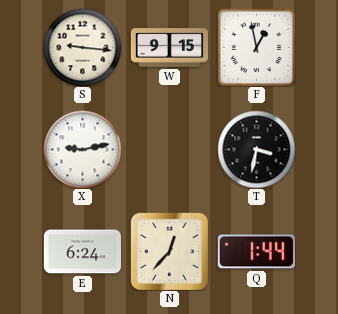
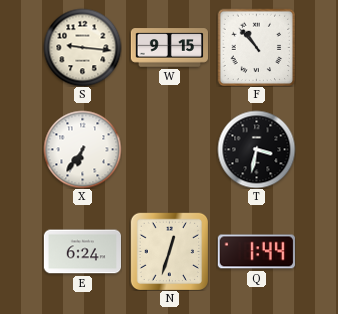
F: 12:58 -> 10:53 (256, 47)
X: 9:13 -> 6:36 (82, 149)
N: 12:37 -> 12:33 (169, 251)
